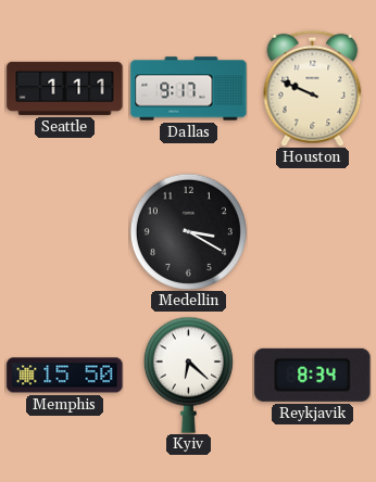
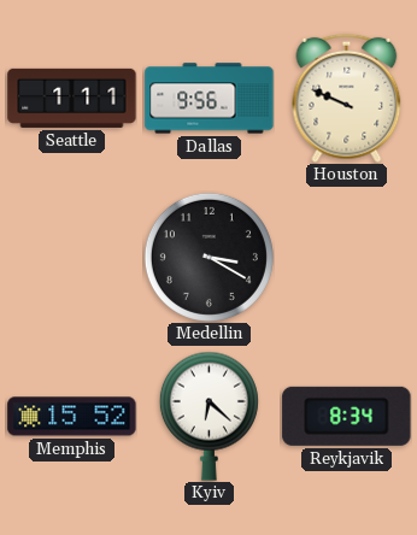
Dallas: 9:17 -> 9:56 (210, 99)
Memphis: 15:50 -> 15:52 (72, 417)
